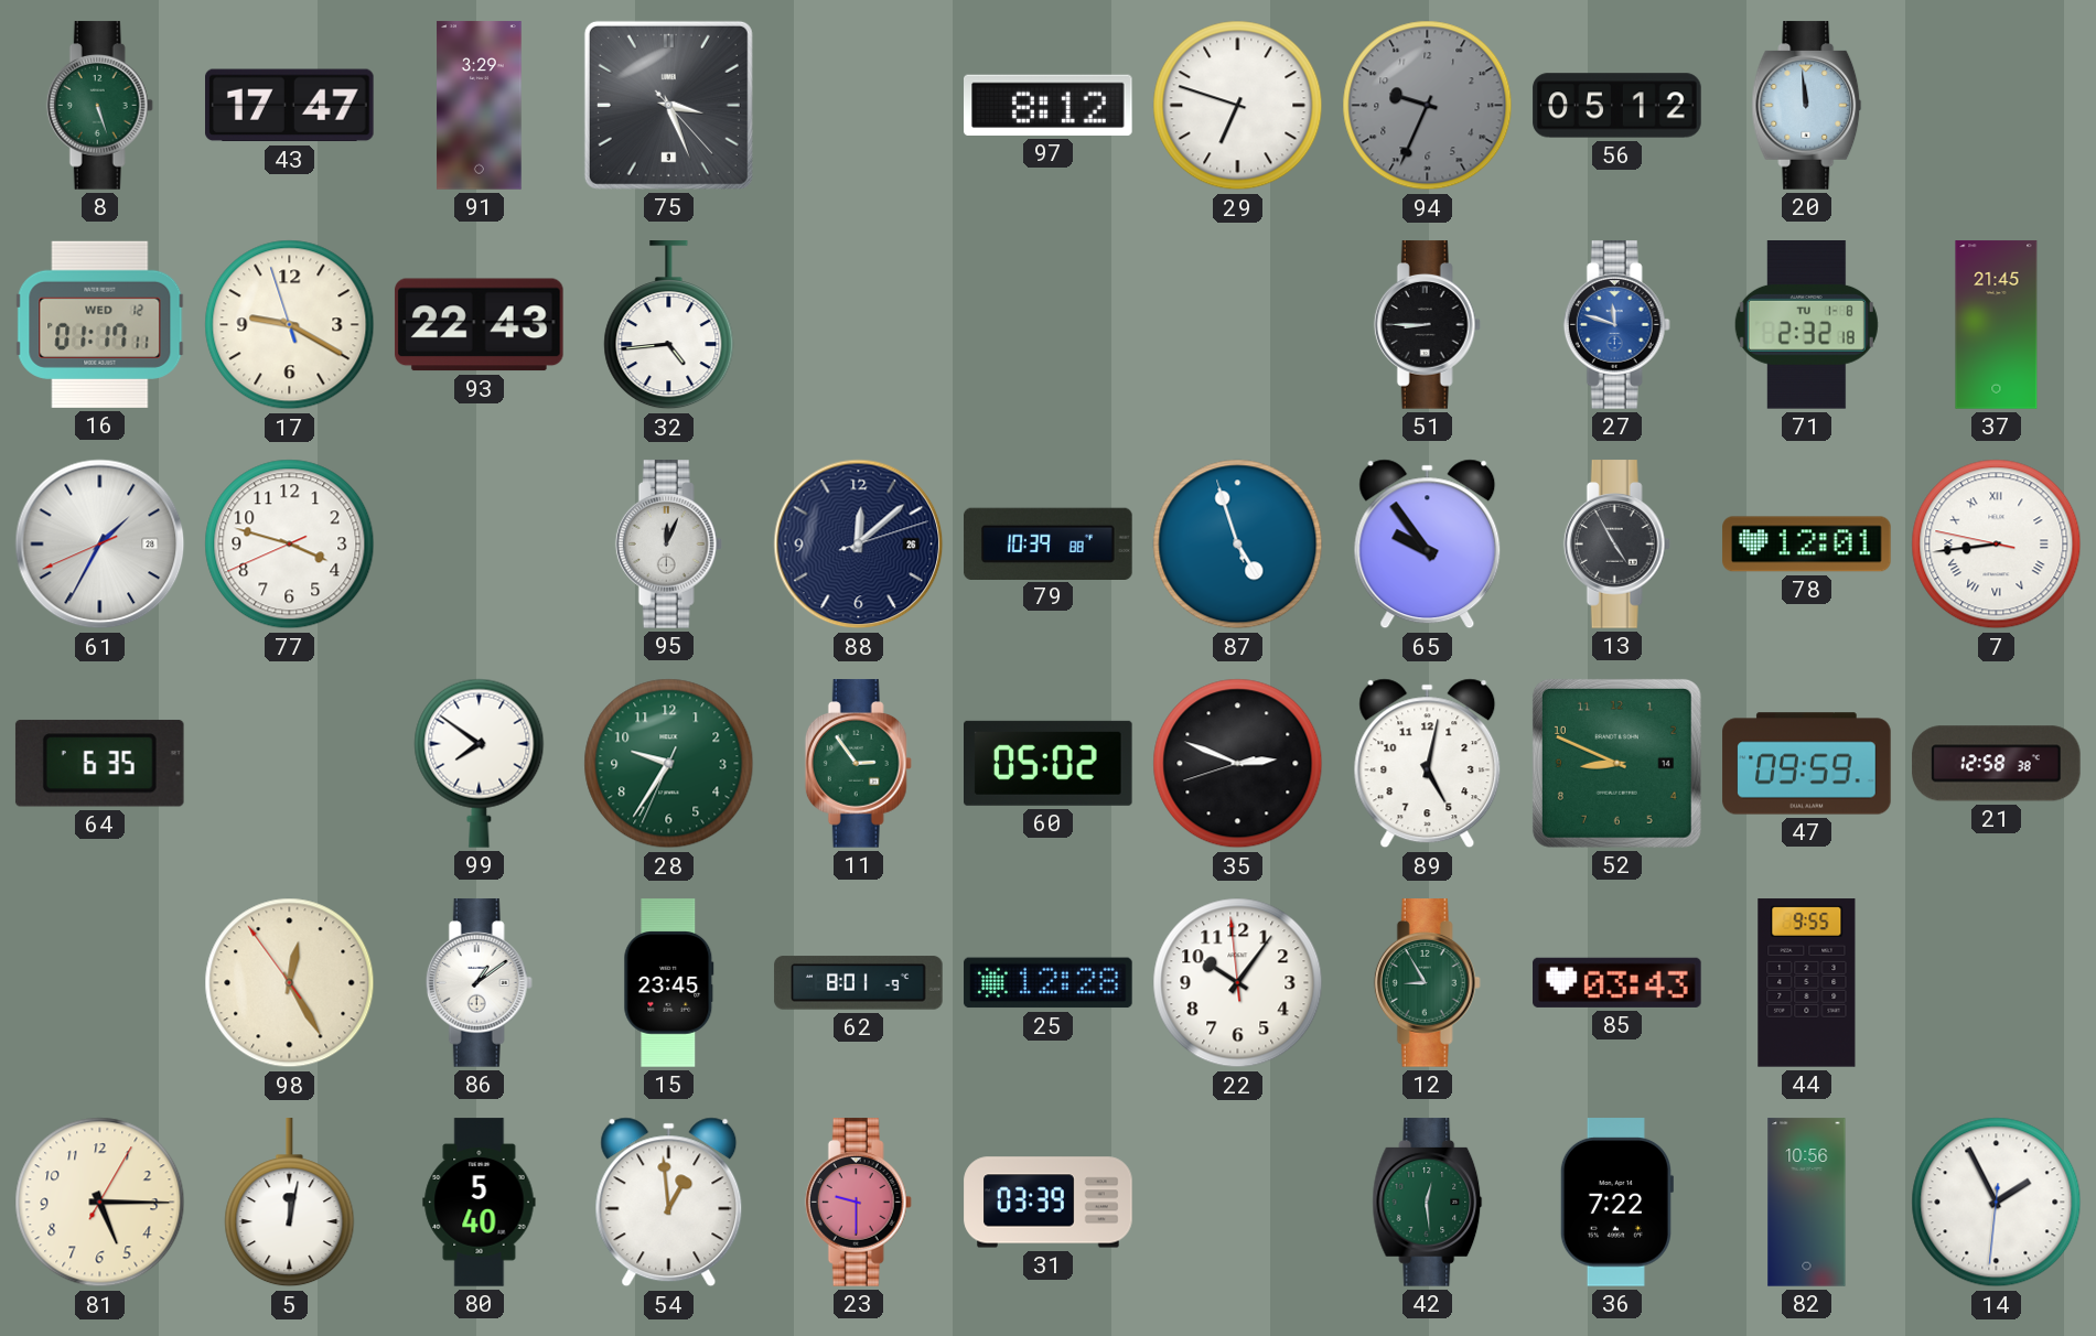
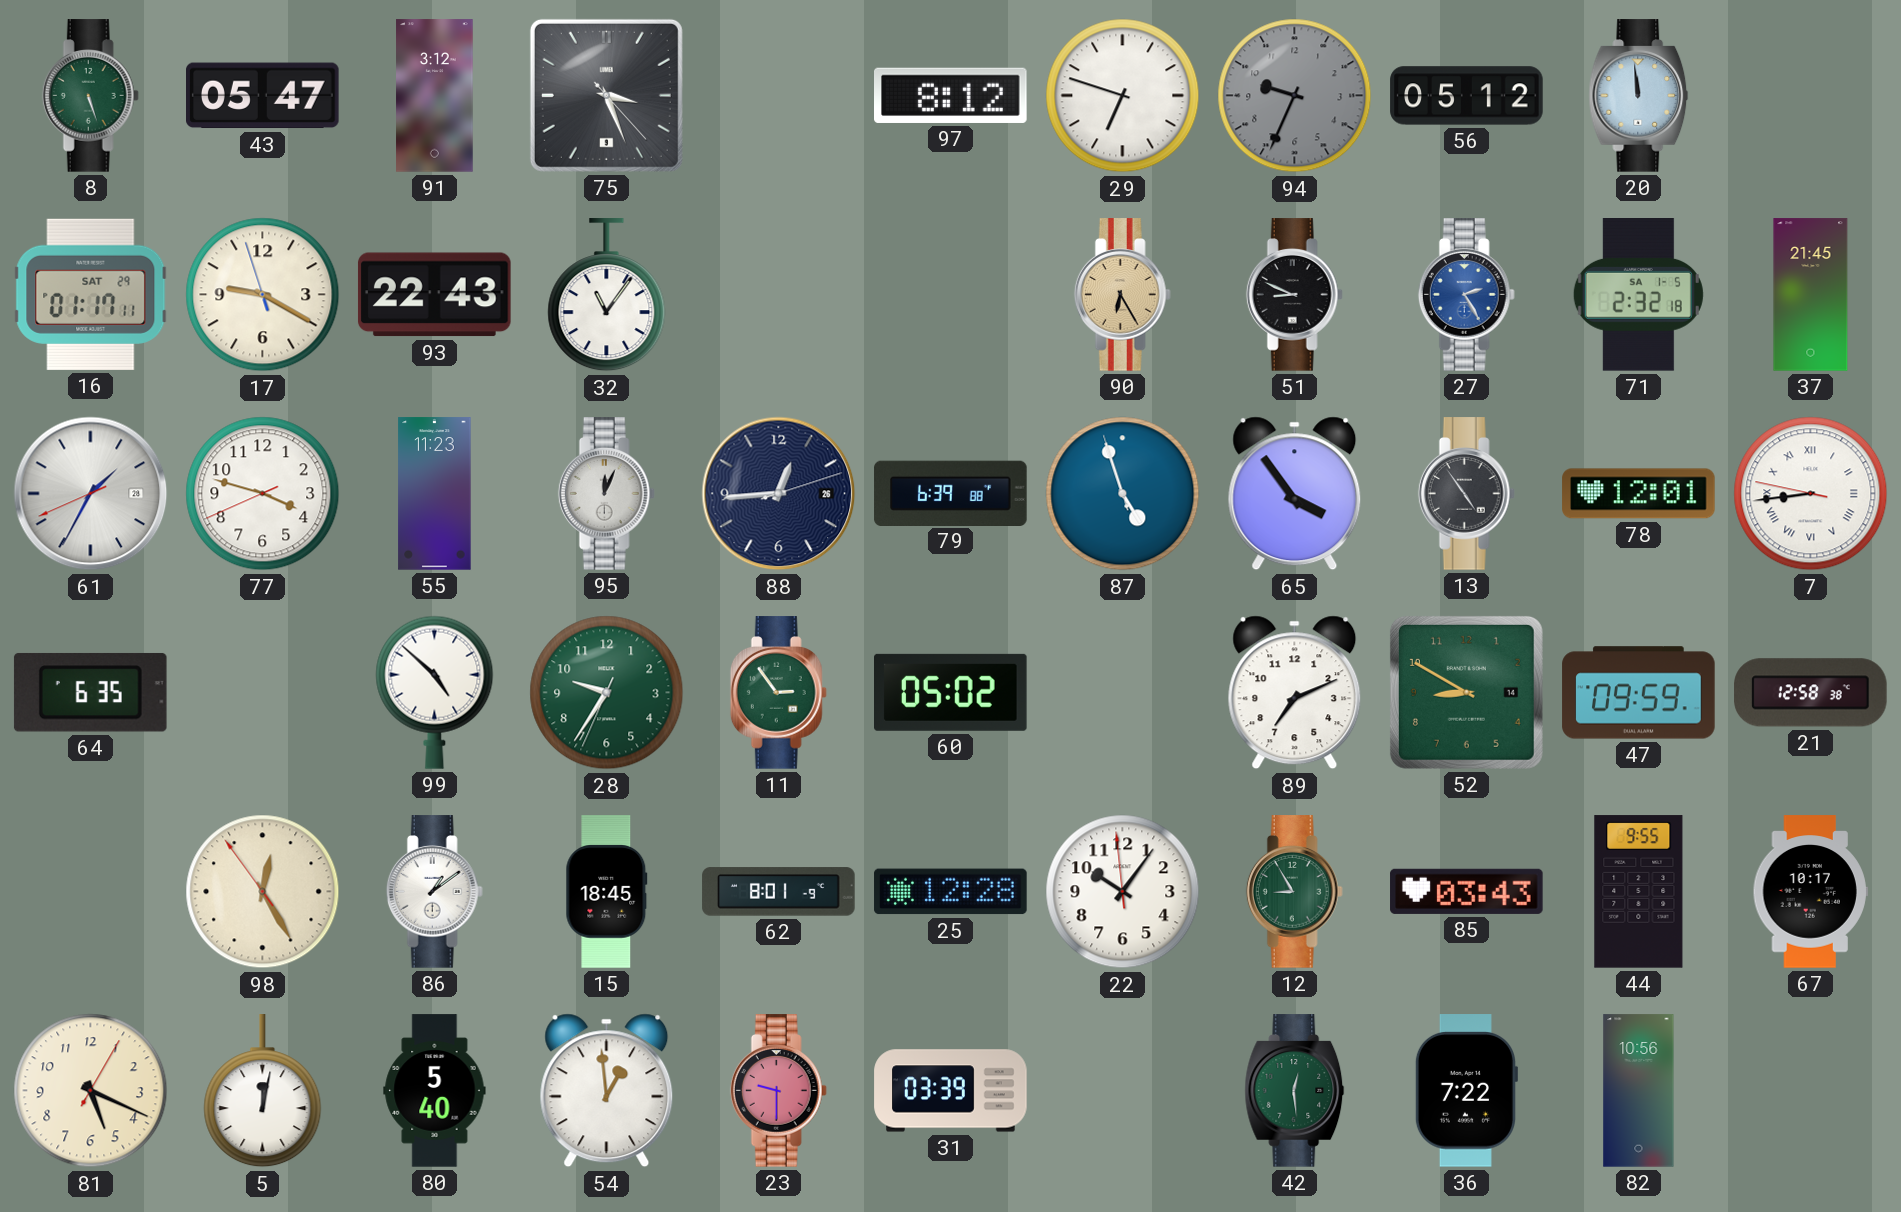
43: 17:47 -> 05:47 (263, 96)
91: 3:29 -> 3:12 (435, 96)
16 date: WED 12 -> SAT 29 (91, 294)
32: 4:44 -> 11:06 (607, 295)
90: none -> 6:25 (1122, 295)
51: 8:45 -> 8:49 (1294, 295)
27: 11:48 -> 2:25 (1466, 295)
71 date: TU 1-8 -> SA 1-5 (1638, 295)
55: none -> 11:23 (435, 494)
88: 12:08 -> 12:44 (779, 494)
79: 10:39 -> 6:39 (951, 493)
65: 9:54 -> 3:54 (1295, 494)
13: 4:55 -> 4:54 (1466, 494)
99: 7:51 -> 4:52 (435, 692)
35: 2:48 -> none (1238, 764)
89: 5:02 -> 7:11 (1295, 693)
52: 8:49 -> 8:50 (1466, 692)
15: 23:45 -> 18:45 (607, 892)
67: none -> 10:17 (1810, 892)
81: 5:15 -> 5:19 (91, 1091)
14: 1:55 -> none (1997, 1203)
